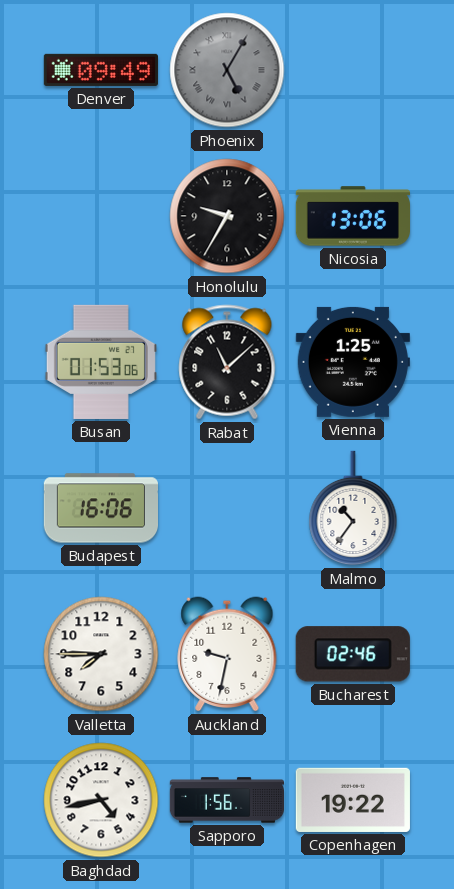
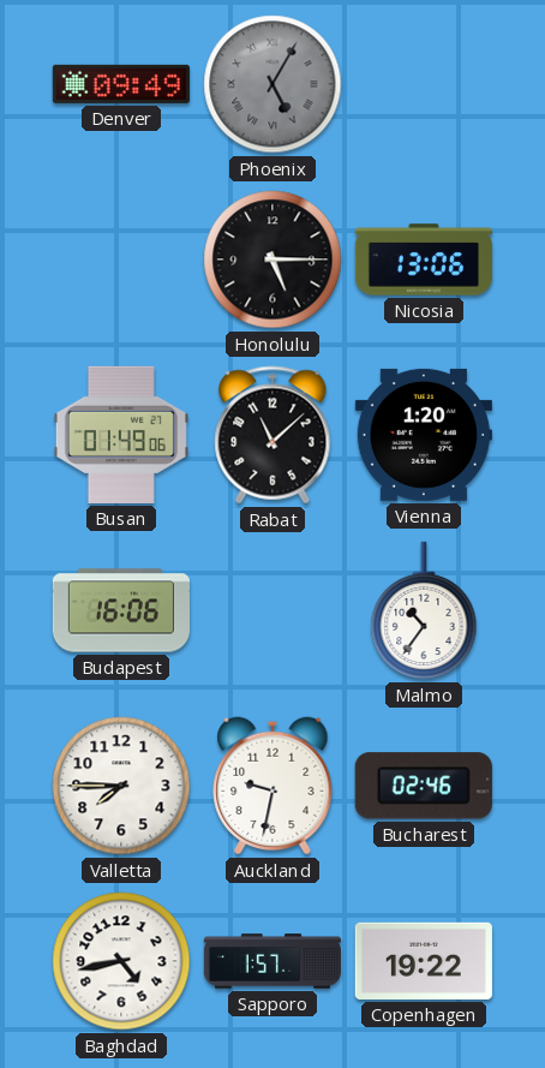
Honolulu: 9:35 -> 5:15 (272, 259)
Busan: 01:53 -> 01:49 (121, 435)
Vienna: 1:25 -> 1:20 (424, 435)
Sapporo: 1:56 -> 1:57 (271, 961)
